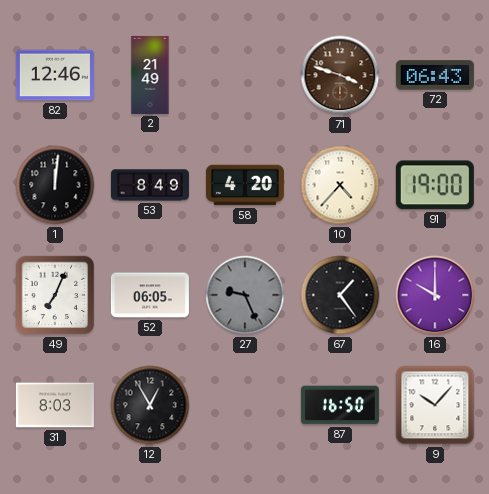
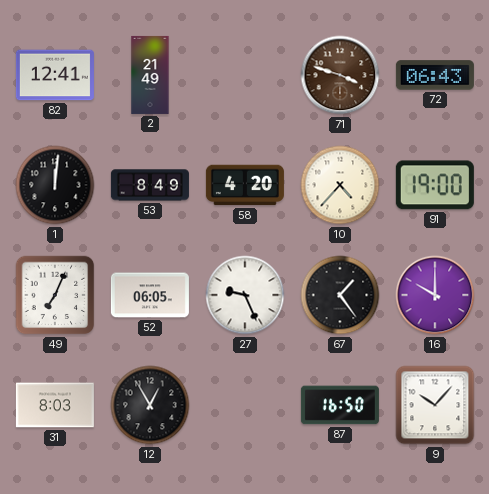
82: 12:46 -> 12:41 (55, 75)
27 dial: grey -> white (245, 295)
